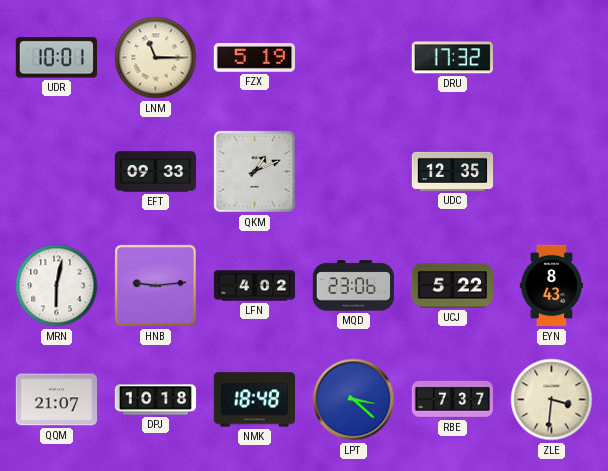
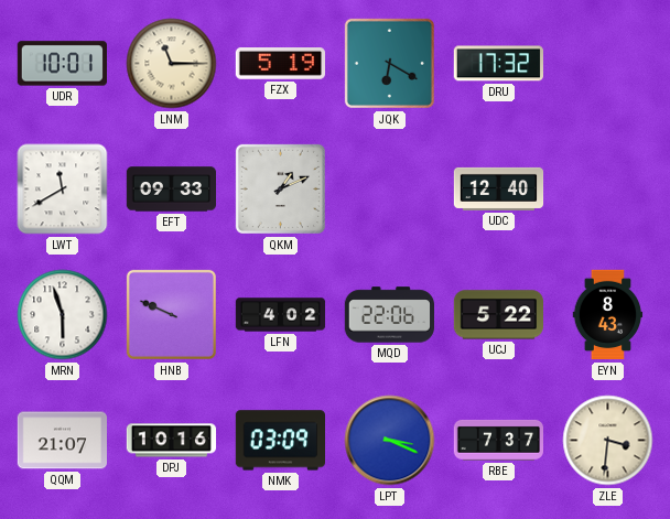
JQK: none -> 6:20 (389, 63)
LWT: none -> 11:40 (63, 190)
UDC: 12:35 -> 12:40 (499, 188)
MRN: 6:02 -> 5:57 (63, 315)
HNB: 9:14 -> 9:49 (171, 314)
MQD: 23:06 -> 22:06 (390, 315)
DPJ: 10:18 -> 10:16 (172, 441)
NMK: 18:48 -> 03:09 (280, 441)
LPT: 3:22 -> 3:19 (390, 441)
